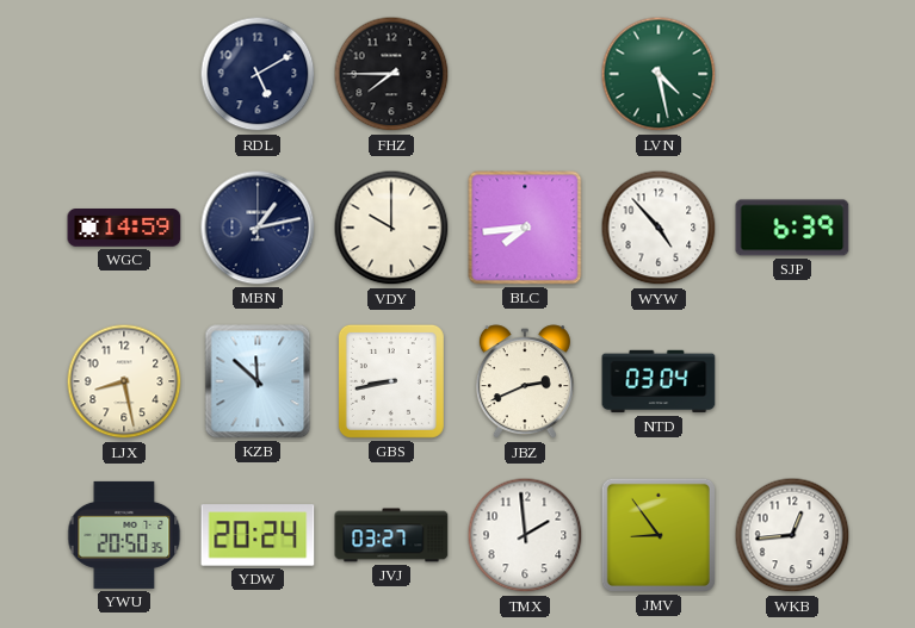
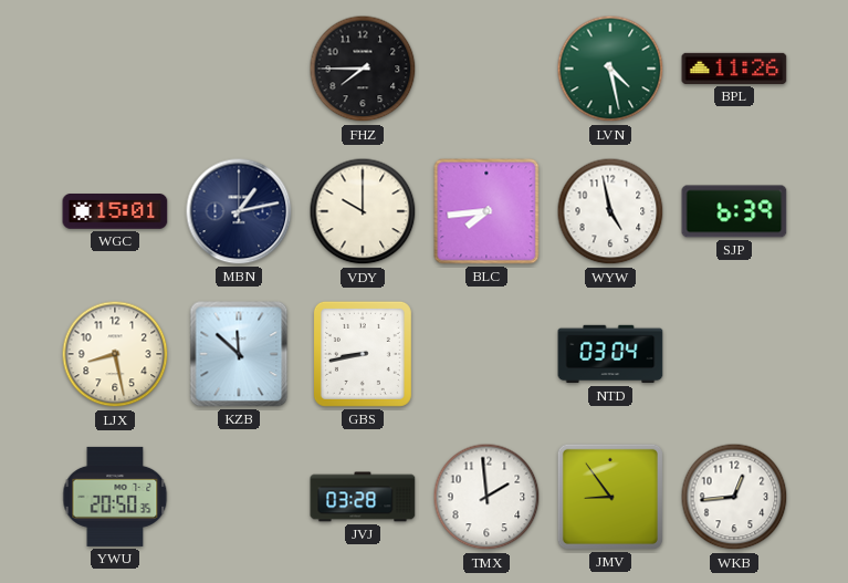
RDL: 5:10 -> none (258, 74)
BPL: none -> 11:26 (734, 69)
WGC: 14:59 -> 15:01 (115, 212)
WYW: 4:53 -> 4:58 (610, 211)
JBZ: 2:41 -> none (525, 383)
YDW: 20:24 -> none (258, 535)
JVJ: 03:27 -> 03:28 (363, 497)
